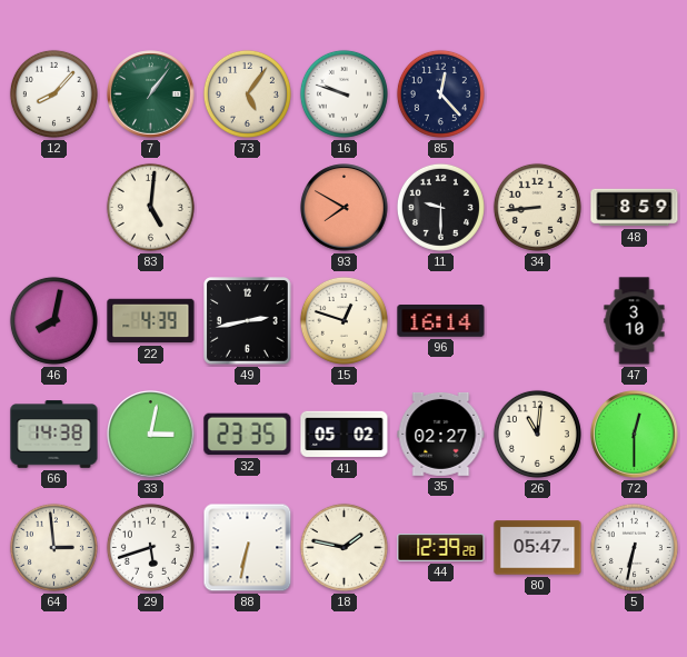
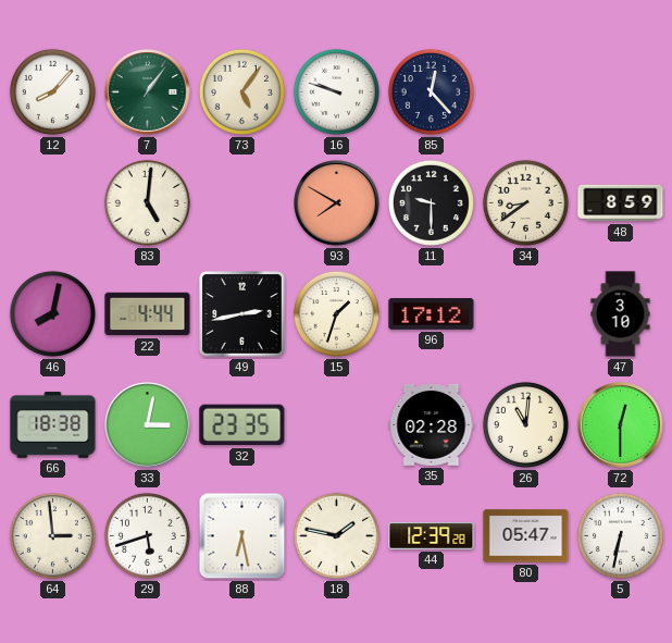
34: 8:44 -> 8:39 (525, 202)
22: 4:39 -> 4:44 (148, 314)
15: 12:48 -> 1:33 (336, 313)
96: 16:14 -> 17:12 (432, 314)
66: 14:38 -> 18:38 (53, 425)
41: 05:02 -> none (345, 435)
35: 02:27 -> 02:28 (432, 424)
88: 6:32 -> 6:28 (242, 536)
